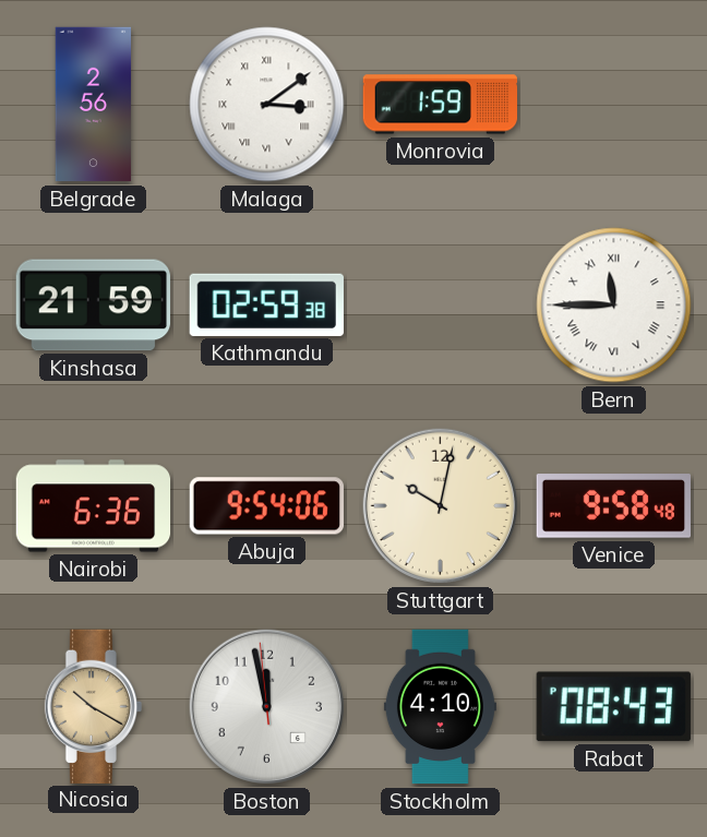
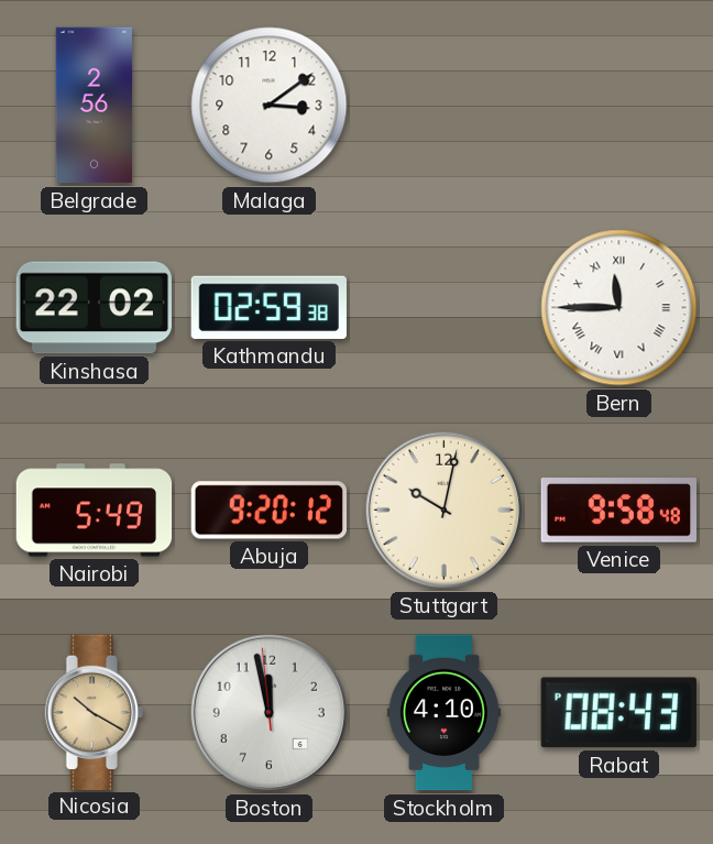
Malaga numerals: Roman -> Arabic (270, 106)
Monrovia: 1:59 -> none (440, 105)
Kinshasa: 21:59 -> 22:02 (94, 308)
Nairobi: 6:36 -> 5:49 (95, 511)
Abuja: 9:54 -> 9:20 (268, 511)
